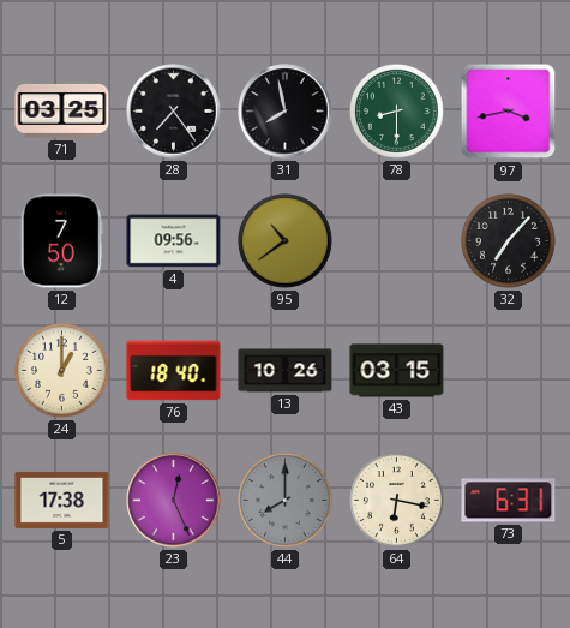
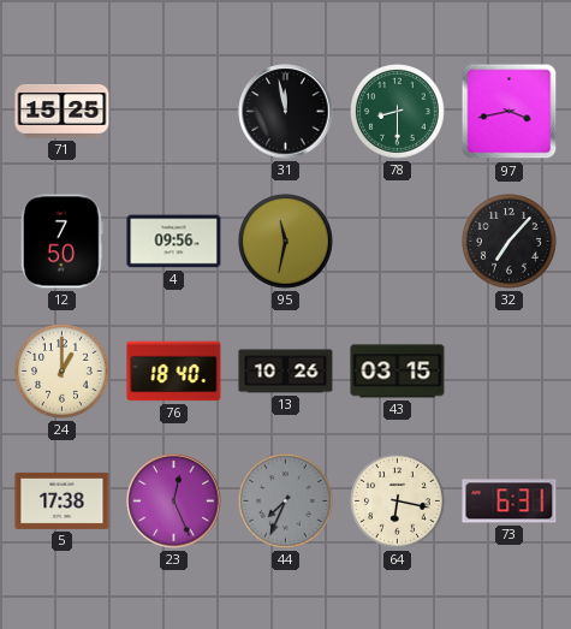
71: 03:25 -> 15:25 (63, 111)
28: 7:24 -> none (174, 112)
31: 7:58 -> 11:58 (286, 112)
95: 10:39 -> 11:32 (286, 242)
44: 8:00 -> 7:34 (286, 502)
